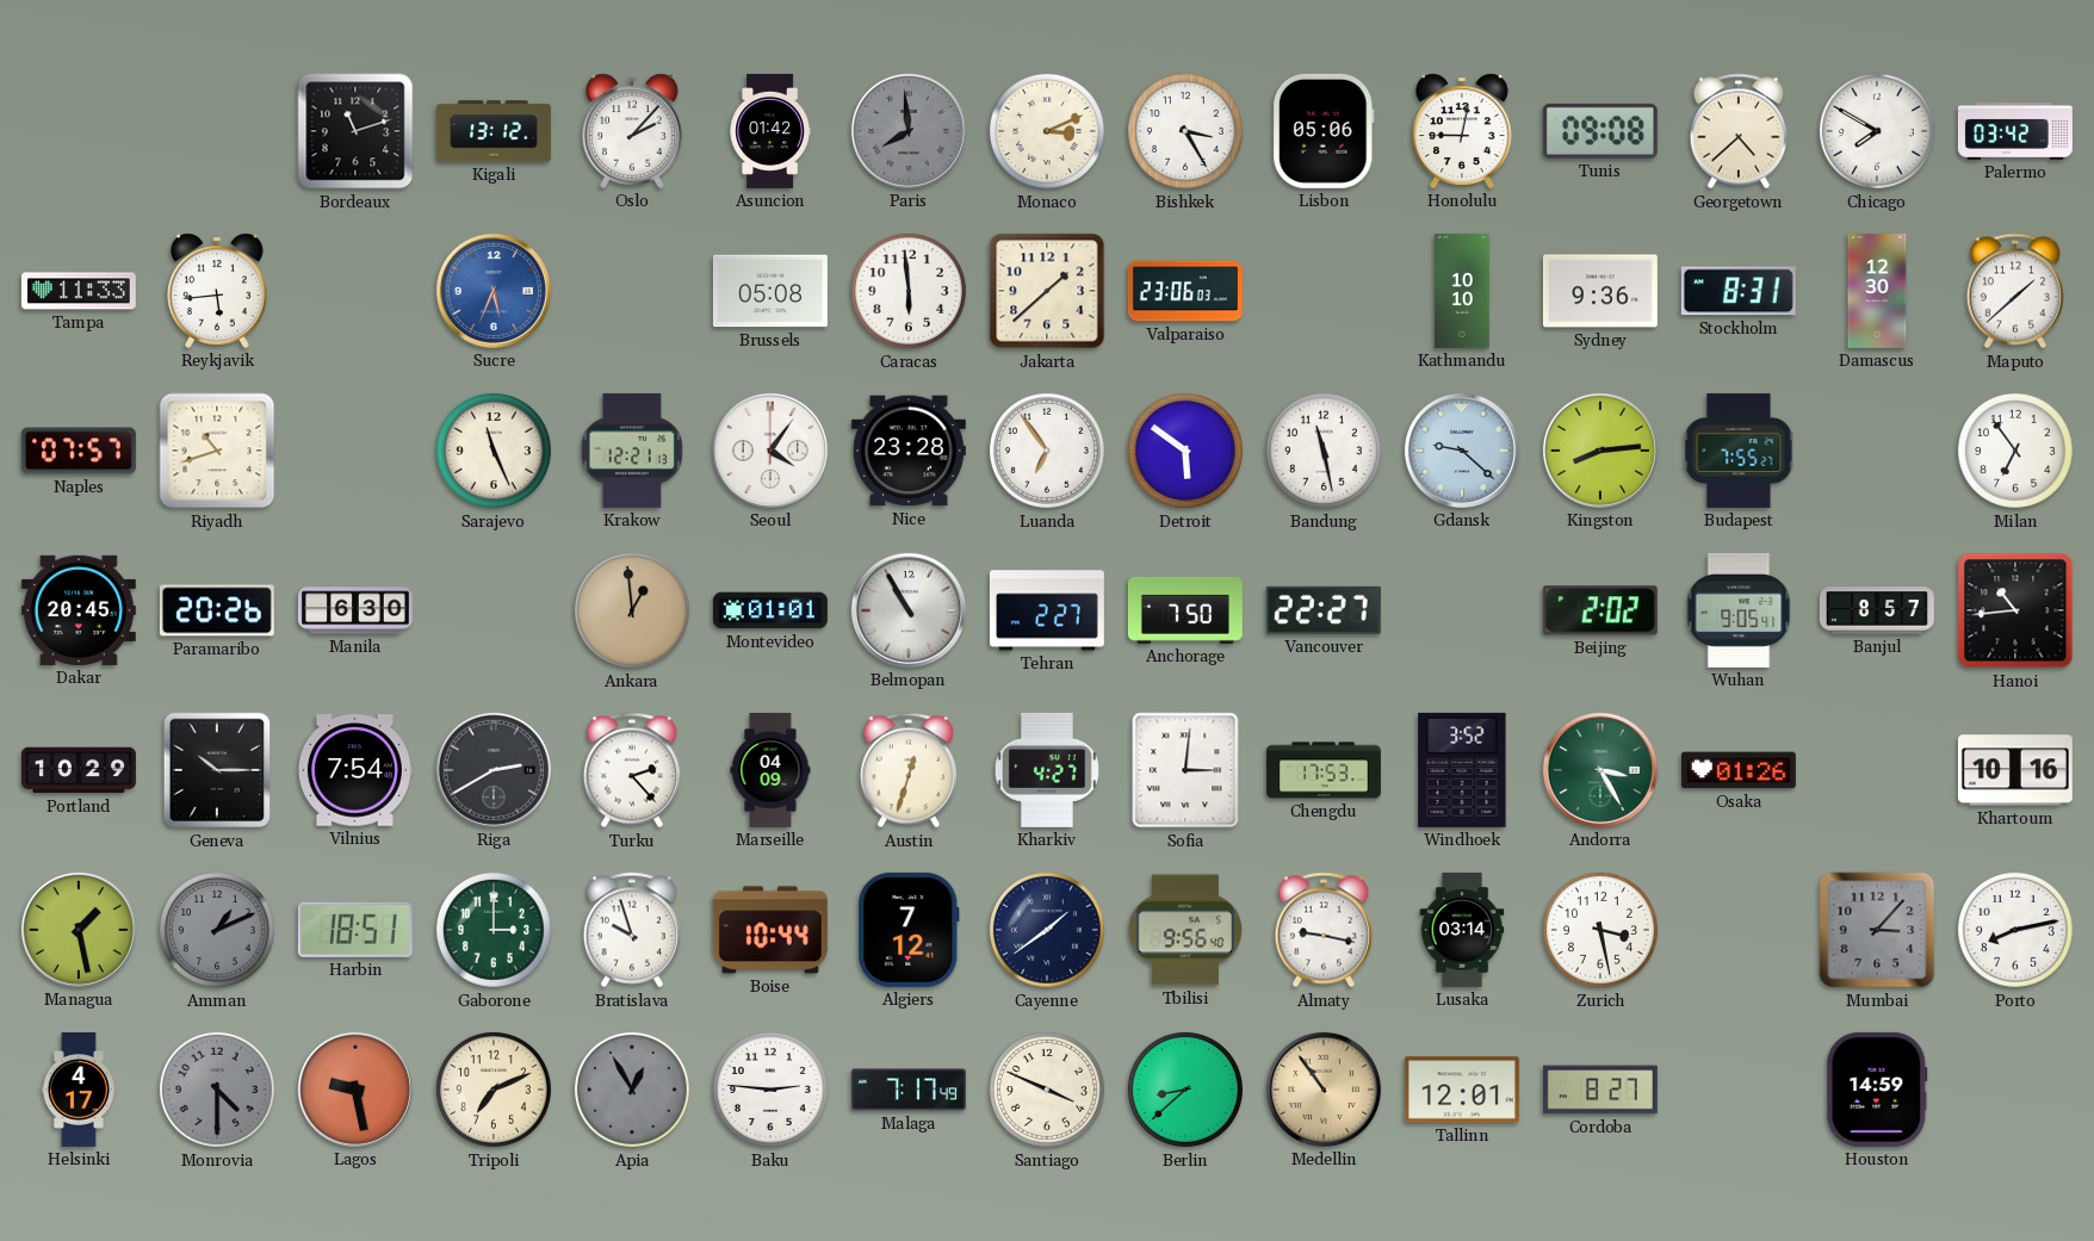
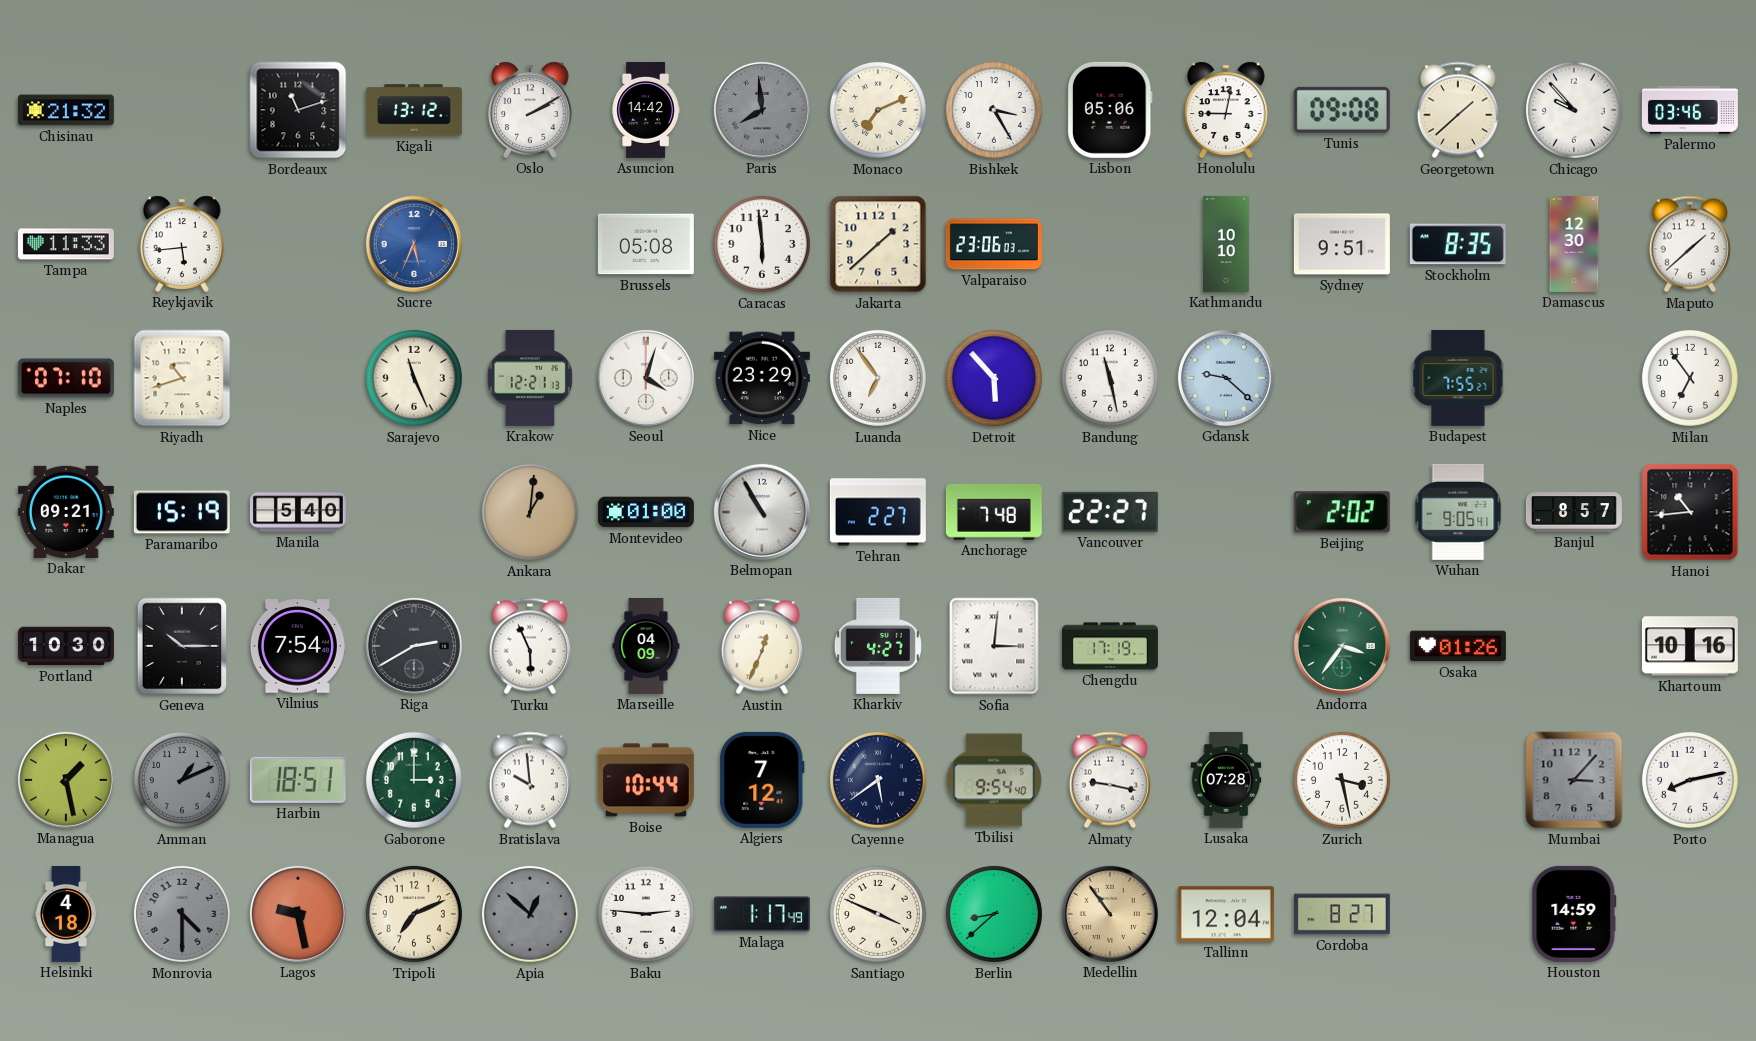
Chisinau: none -> 21:32 (66, 110)
Oslo: 2:07 -> 2:10 (531, 110)
Asuncion: 01:42 -> 14:42 (646, 110)
Monaco: 3:11 -> 7:11 (878, 110)
Georgetown: 4:38 -> 1:38 (1458, 110)
Chicago: 7:50 -> 9:53 (1574, 110)
Palermo: 03:42 -> 03:46 (1690, 110)
Sydney: 9:36 -> 9:51 (1342, 244)
Stockholm: 8:31 -> 8:35 (1458, 244)
Naples: 07:57 -> 07:10 (66, 378)
Seoul: 4:06 -> 4:03 (646, 378)
Nice: 23:28 -> 23:29 (762, 378)
Detroit: 5:51 -> 5:53 (994, 378)
Kingston: 8:14 -> none (1600, 451)
Dakar: 20:45 -> 09:21 (66, 512)
Paramaribo: 20:26 -> 15:19 (182, 512)
Manila: 6:30 -> 5:40 (298, 512)
Ankara: 12:59 -> 1:01 (530, 512)
Montevideo: 01:01 -> 01:00 (646, 512)
Anchorage: 7:50 -> 7:48 (994, 512)
Portland: 10:29 -> 10:30 (66, 646)
Turku: 2:23 -> 5:56 (530, 646)
Austin: 12:33 -> 12:34 (762, 646)
Chengdu: 17:53 -> 17:19 (1110, 646)
Windhoek: 3:52 -> none (1462, 770)
Andorra: 3:25 -> 3:36 (1342, 646)
Bratislava: 9:57 -> 9:59 (530, 780)
Cayenne: 1:39 -> 5:39 (878, 780)
Tbilisi: 9:56 -> 9:54 (993, 780)
Lusaka: 03:14 -> 07:28 (1226, 780)
Helsinki: 4:17 -> 4:18 (66, 914)
Apia: 12:55 -> 12:52 (530, 914)
Malaga: 7:17 -> 1:17 (762, 914)
Tallinn: 12:01 -> 12:04 (1226, 914)
